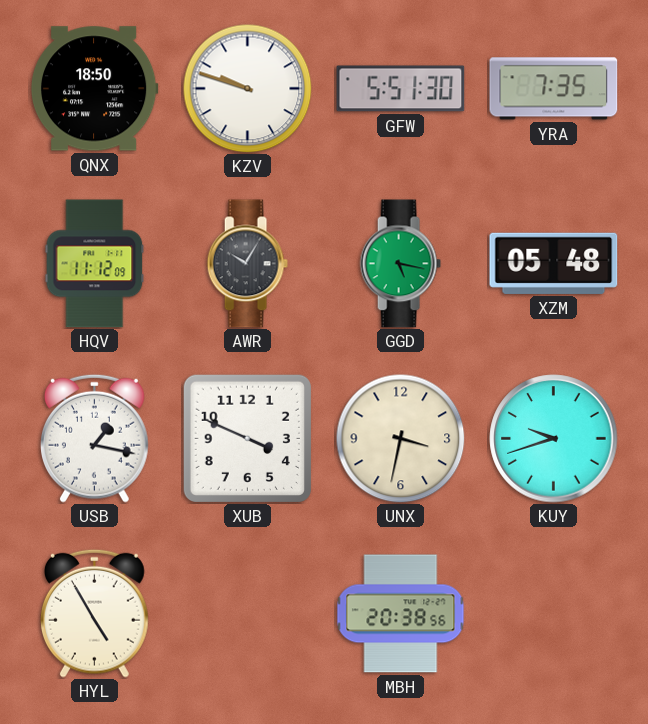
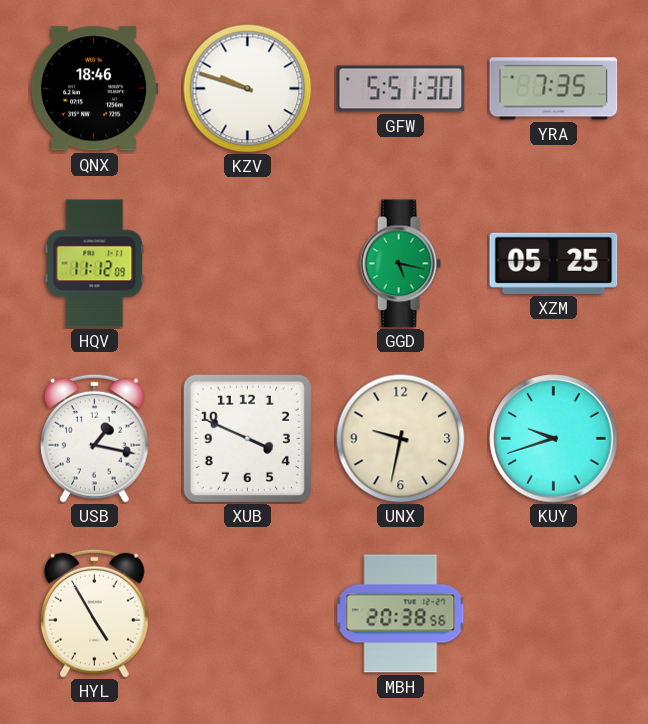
QNX: 18:50 -> 18:46 (94, 89)
AWR: 10:05 -> none (247, 264)
XZM: 05:48 -> 05:25 (554, 263)
UNX: 3:32 -> 9:32 (400, 438)
